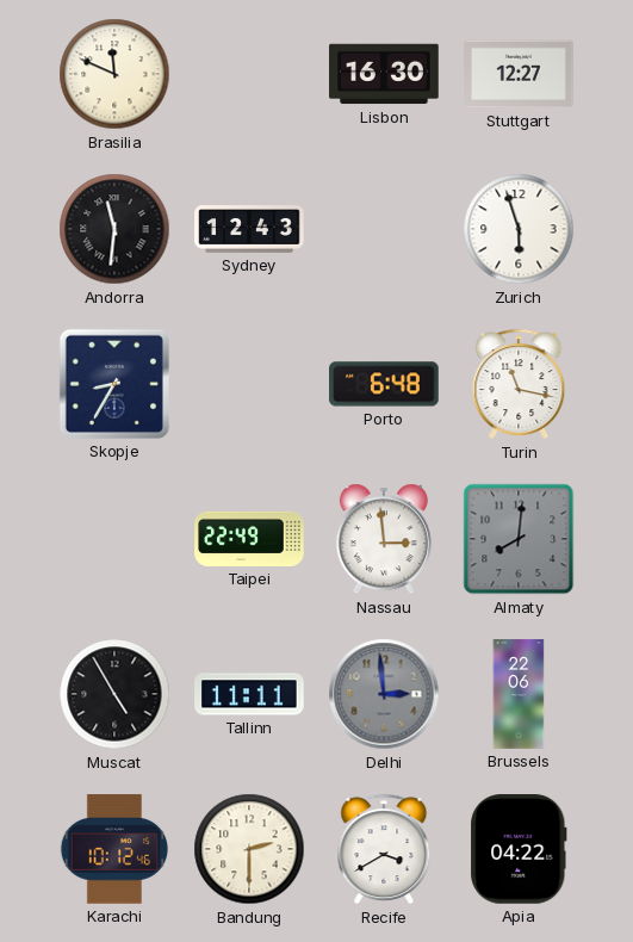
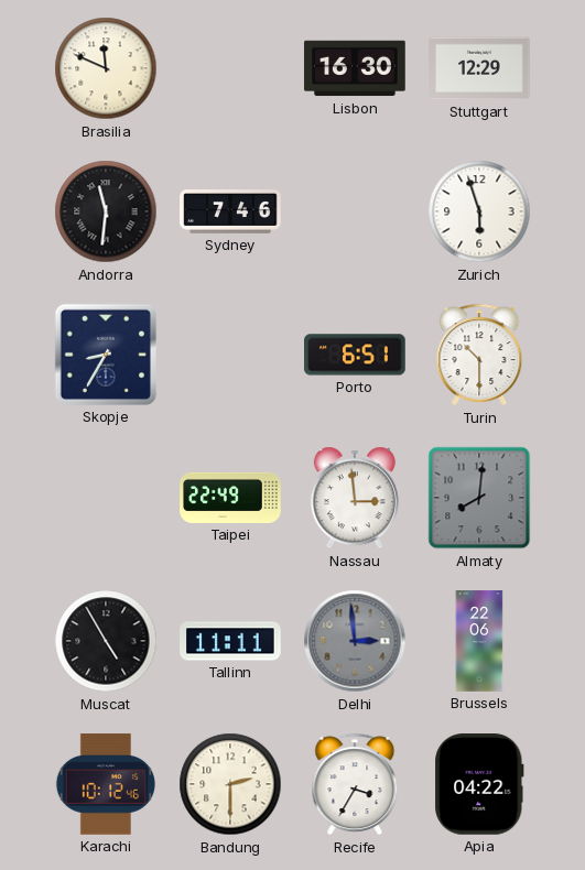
Stuttgart: 12:27 -> 12:29 (479, 68)
Sydney: 12:43 -> 7:46 (230, 213)
Porto: 6:48 -> 6:51 (355, 355)
Turin: 11:17 -> 10:30 (479, 355)
Recife: 3:40 -> 3:35 (355, 784)
